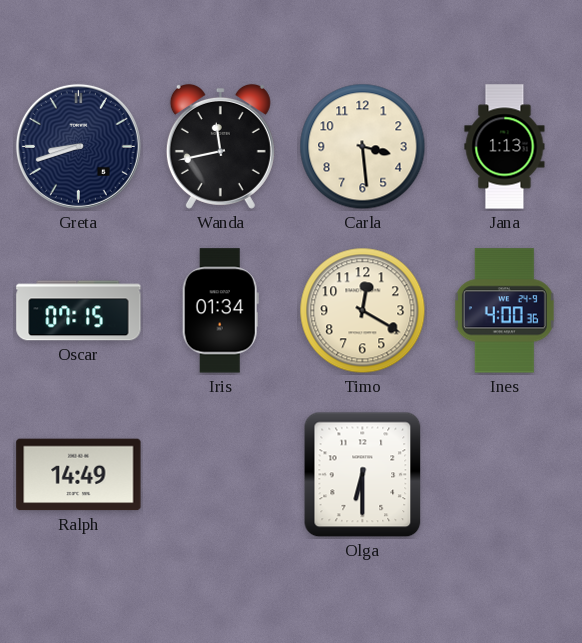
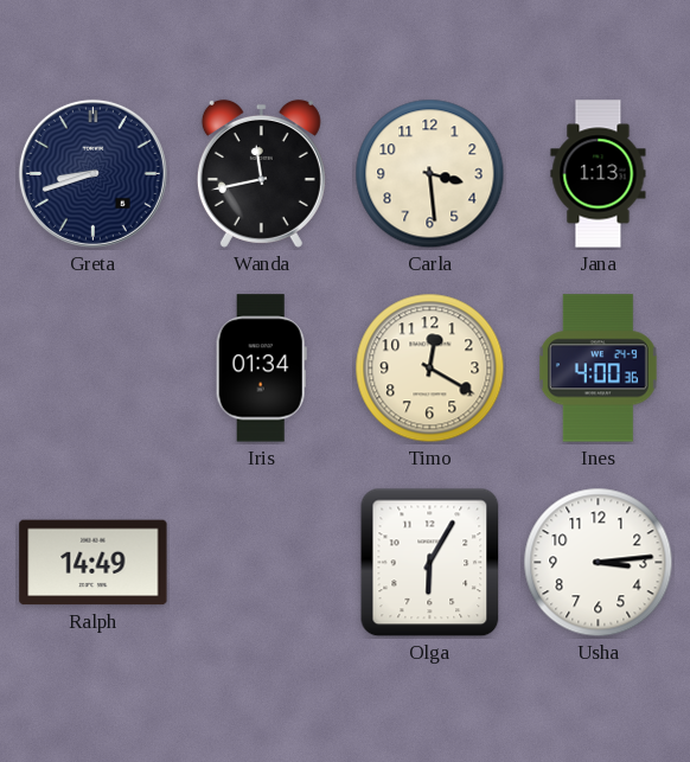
Oscar: 07:15 -> none (79, 311)
Olga: 6:30 -> 6:05 (430, 563)
Usha: none -> 3:14 (599, 563)
